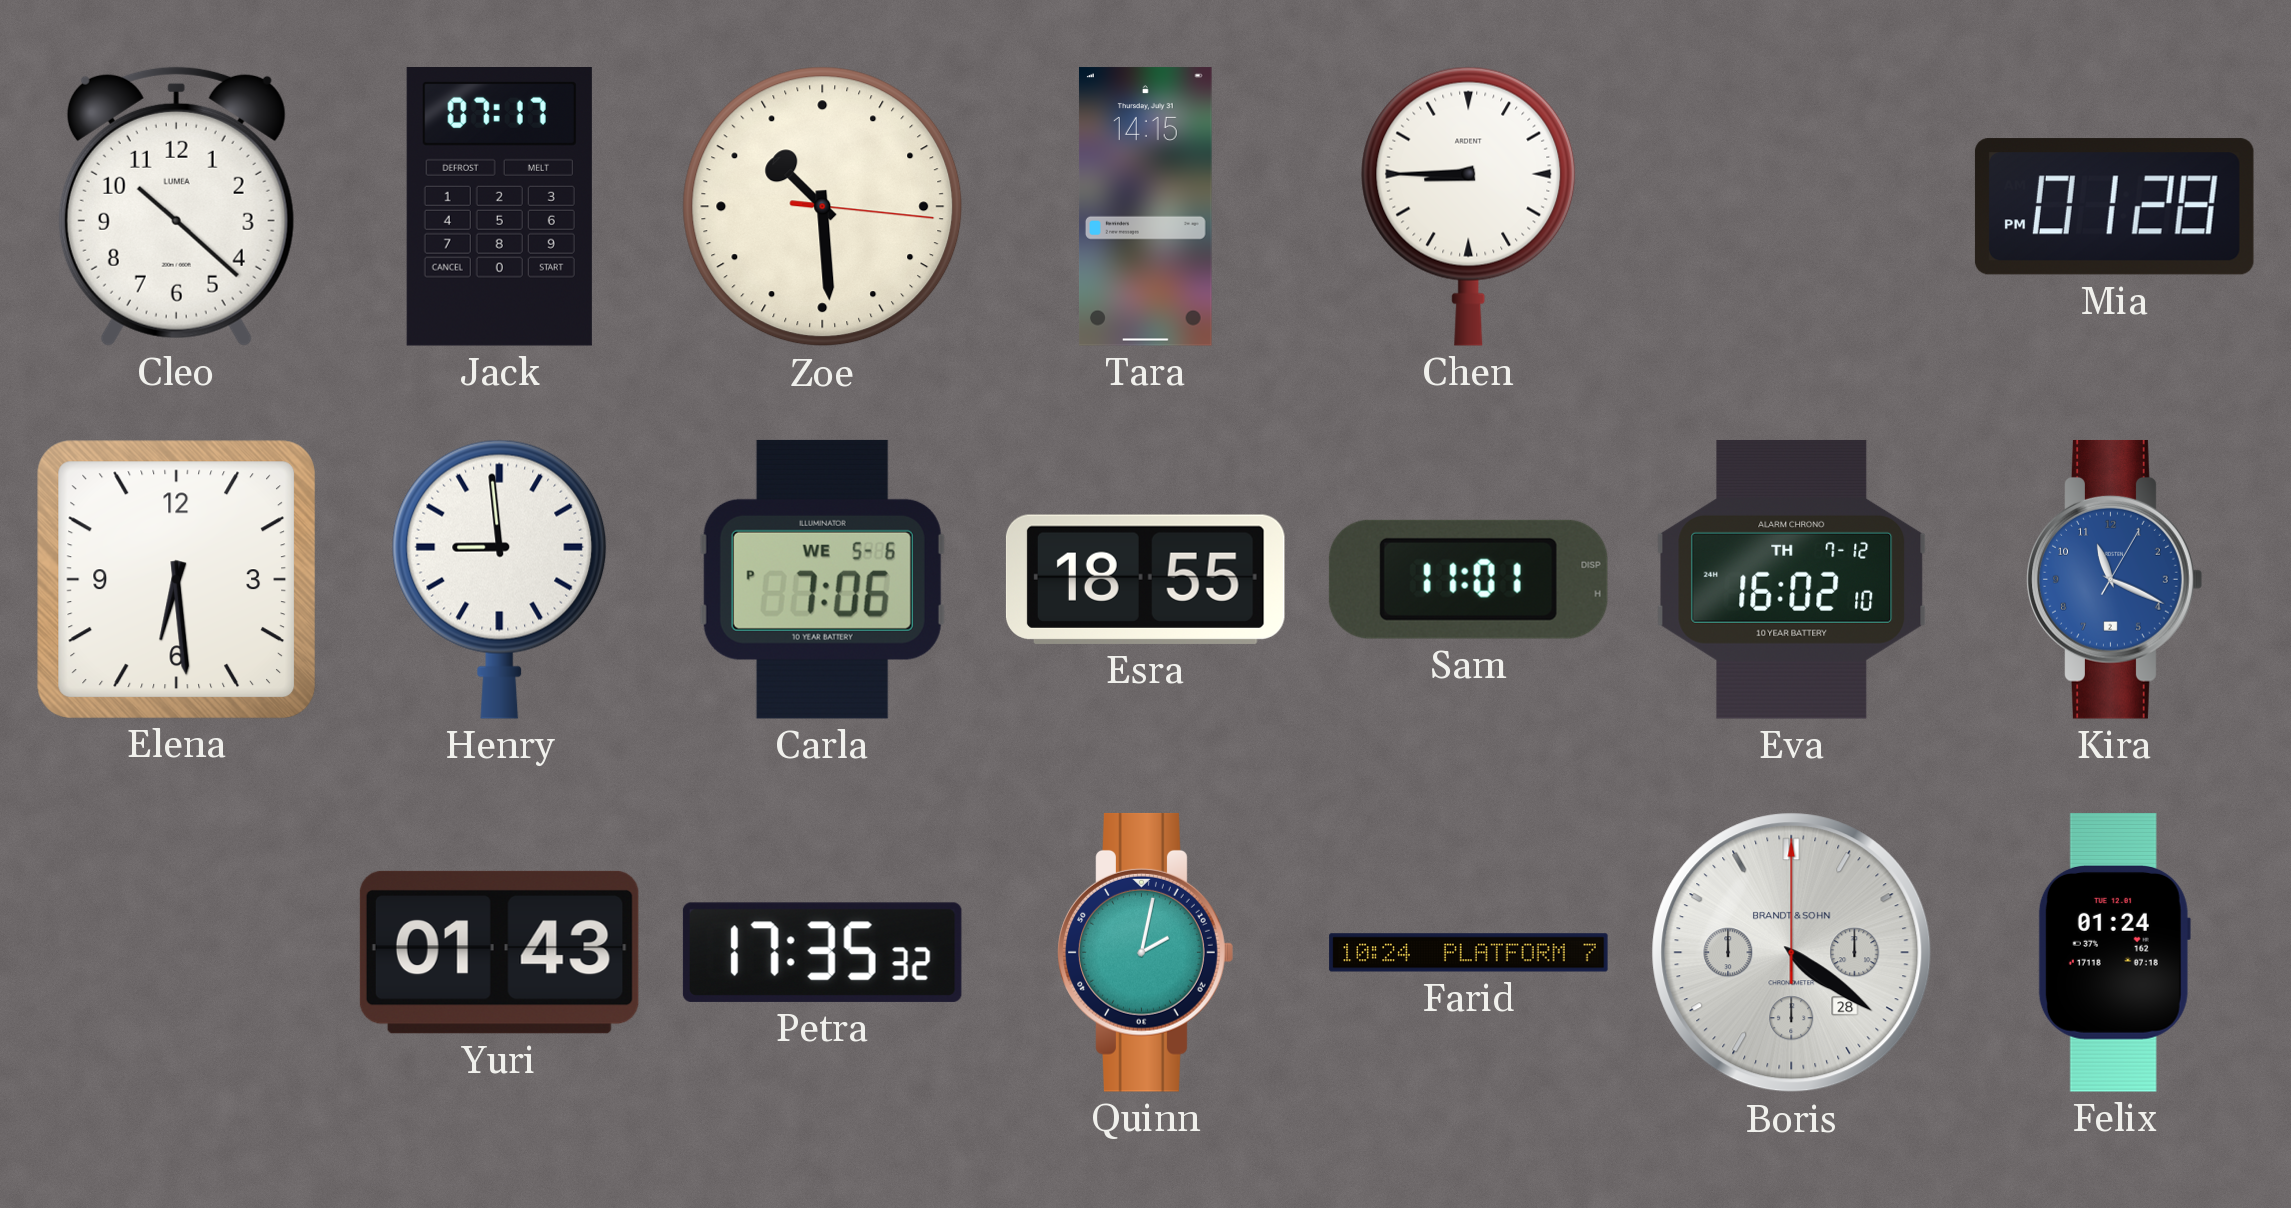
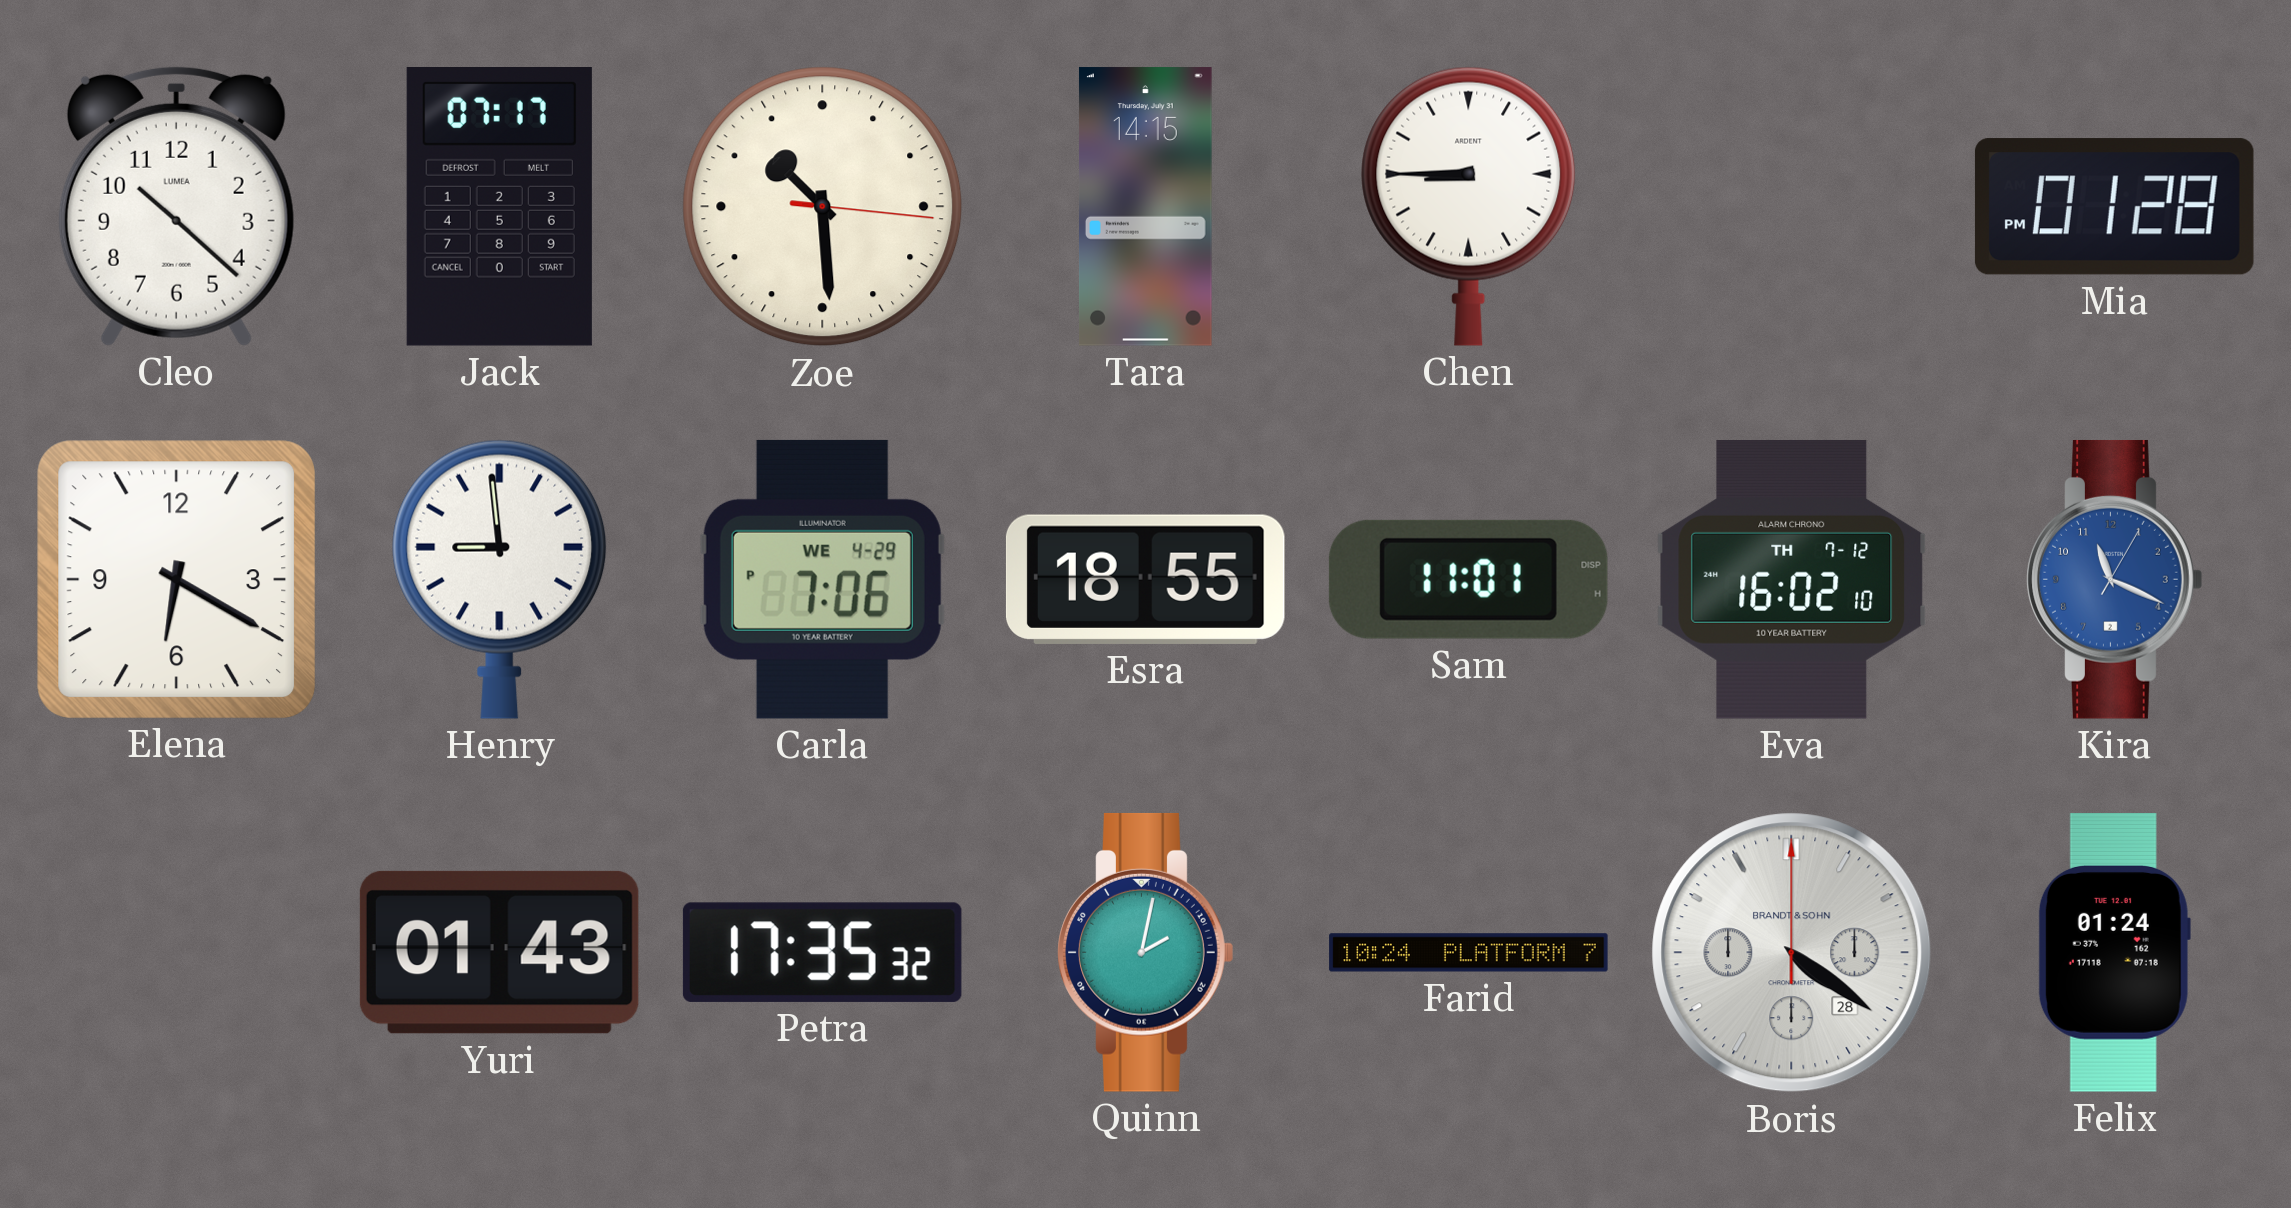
Elena: 6:29 -> 6:20 (176, 579)
Carla date: WE 5-6 -> WE 4-29 (822, 579)
